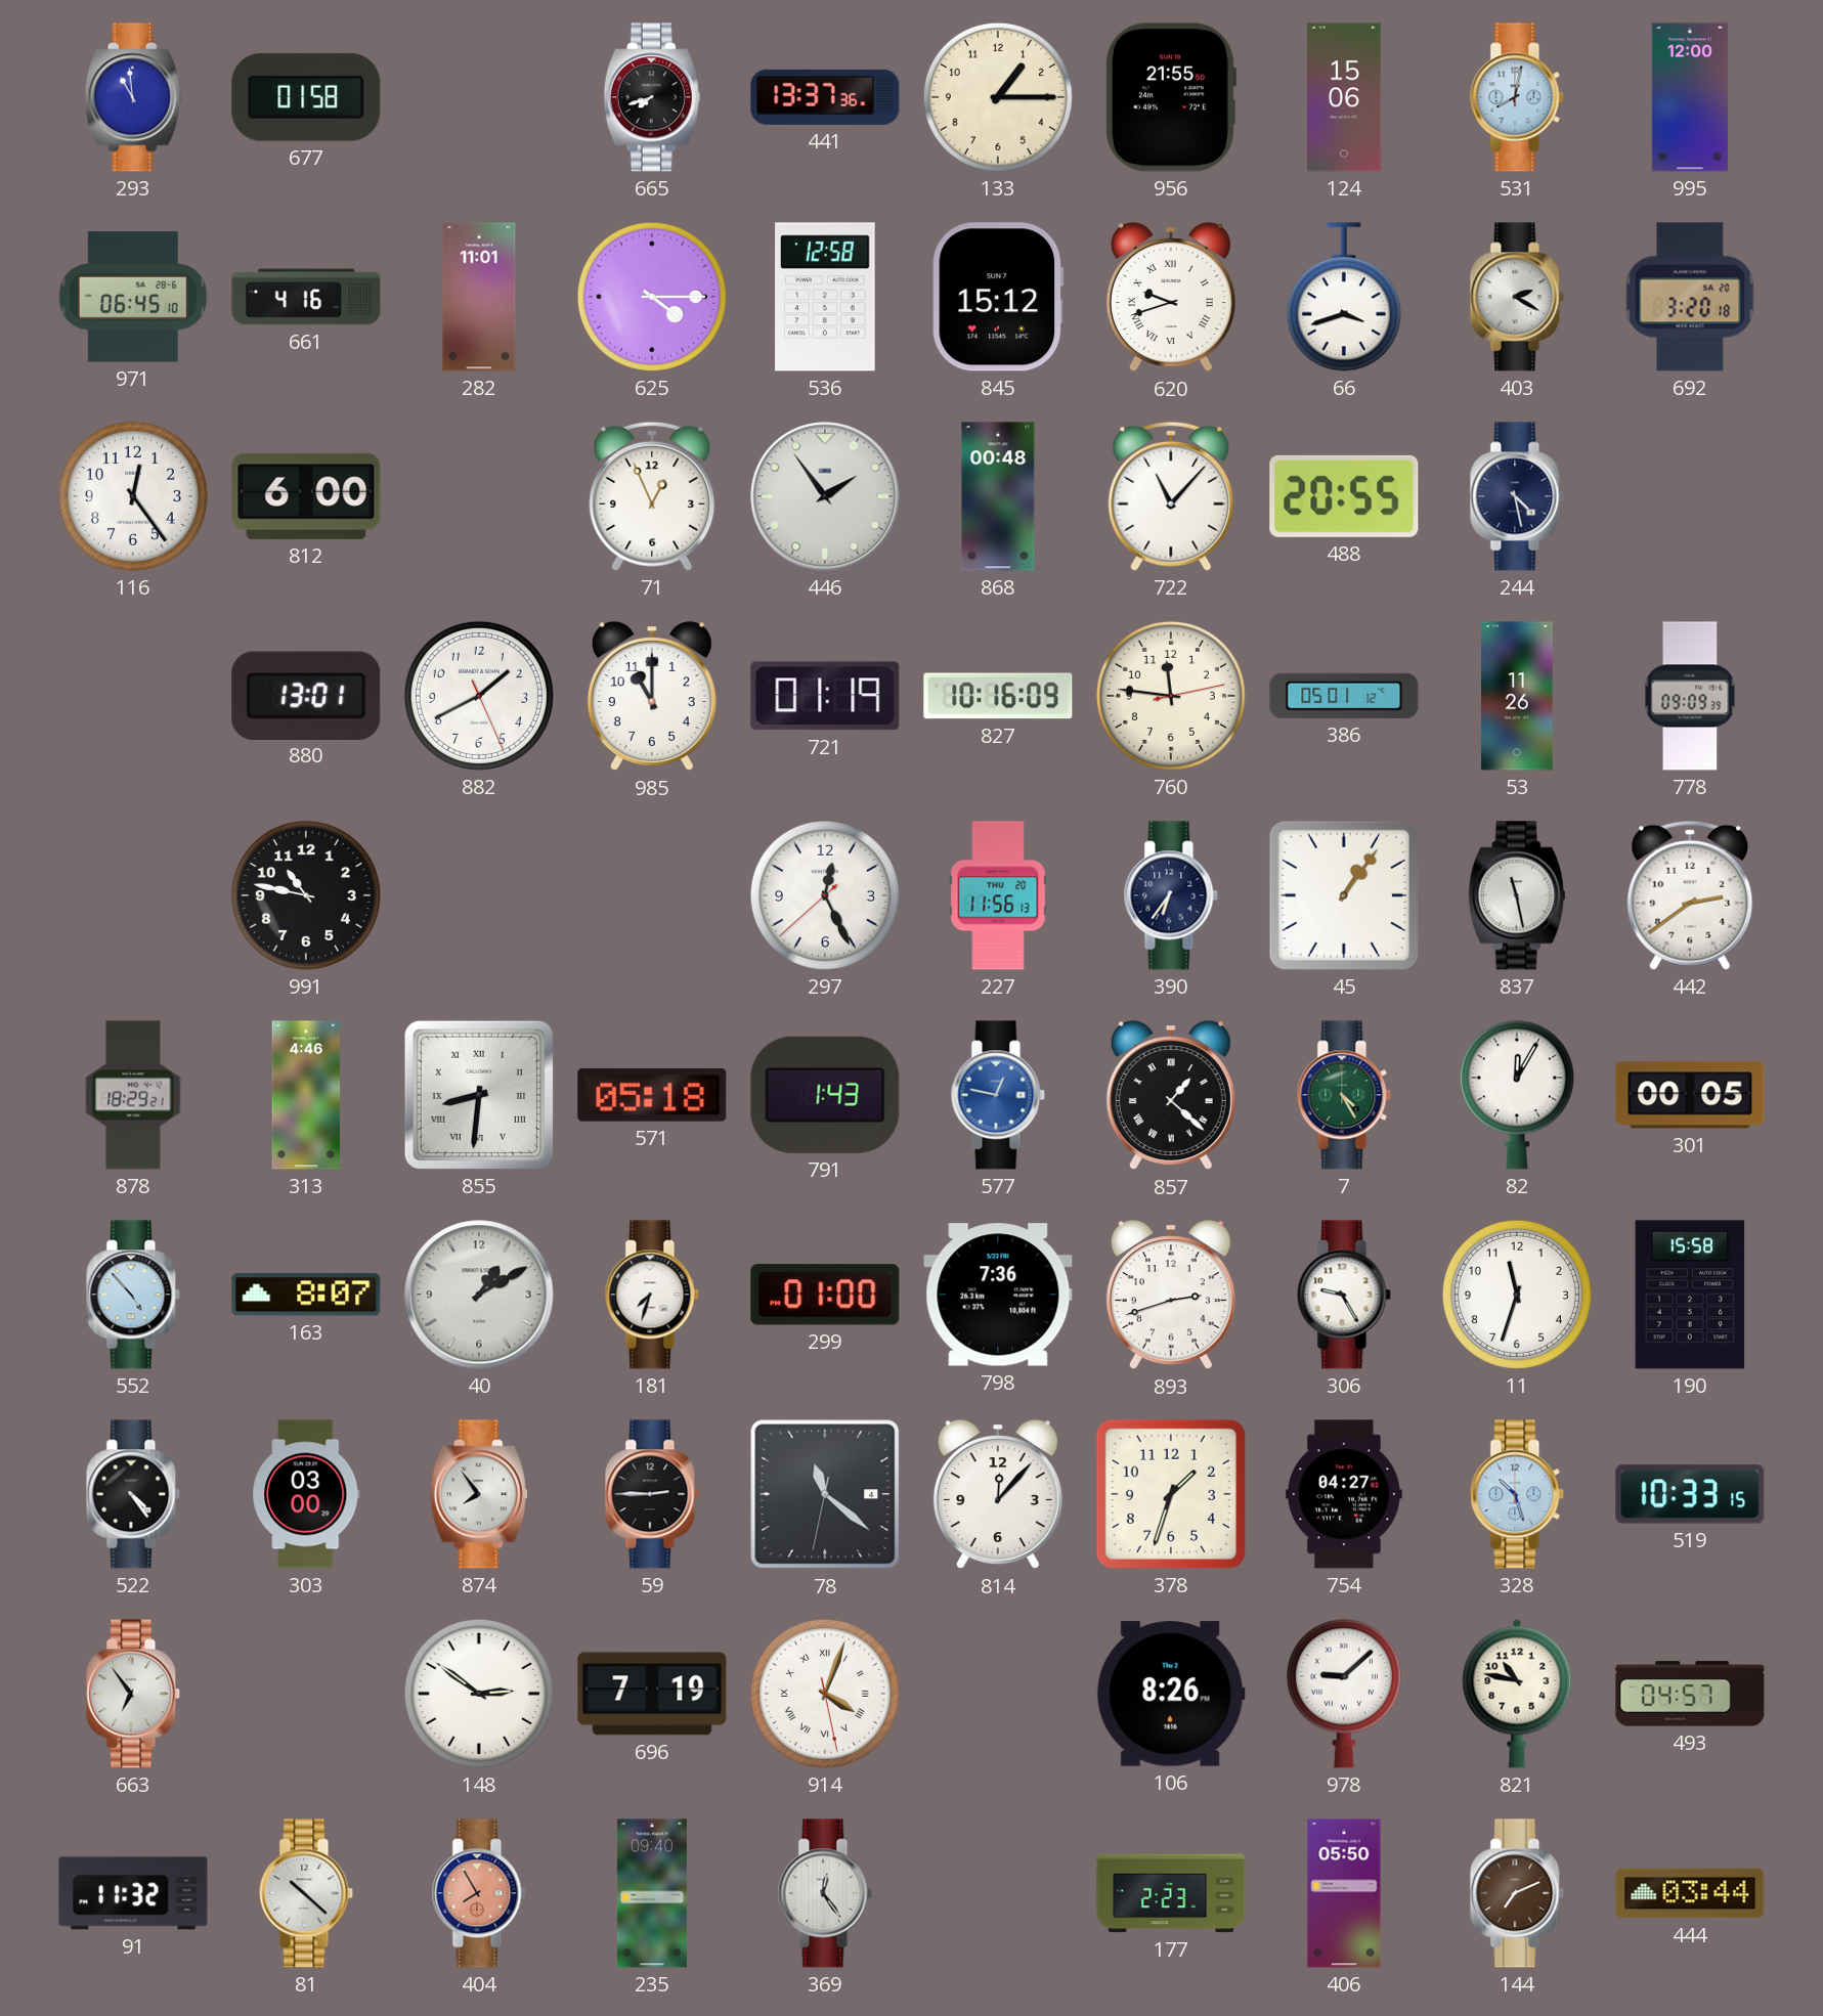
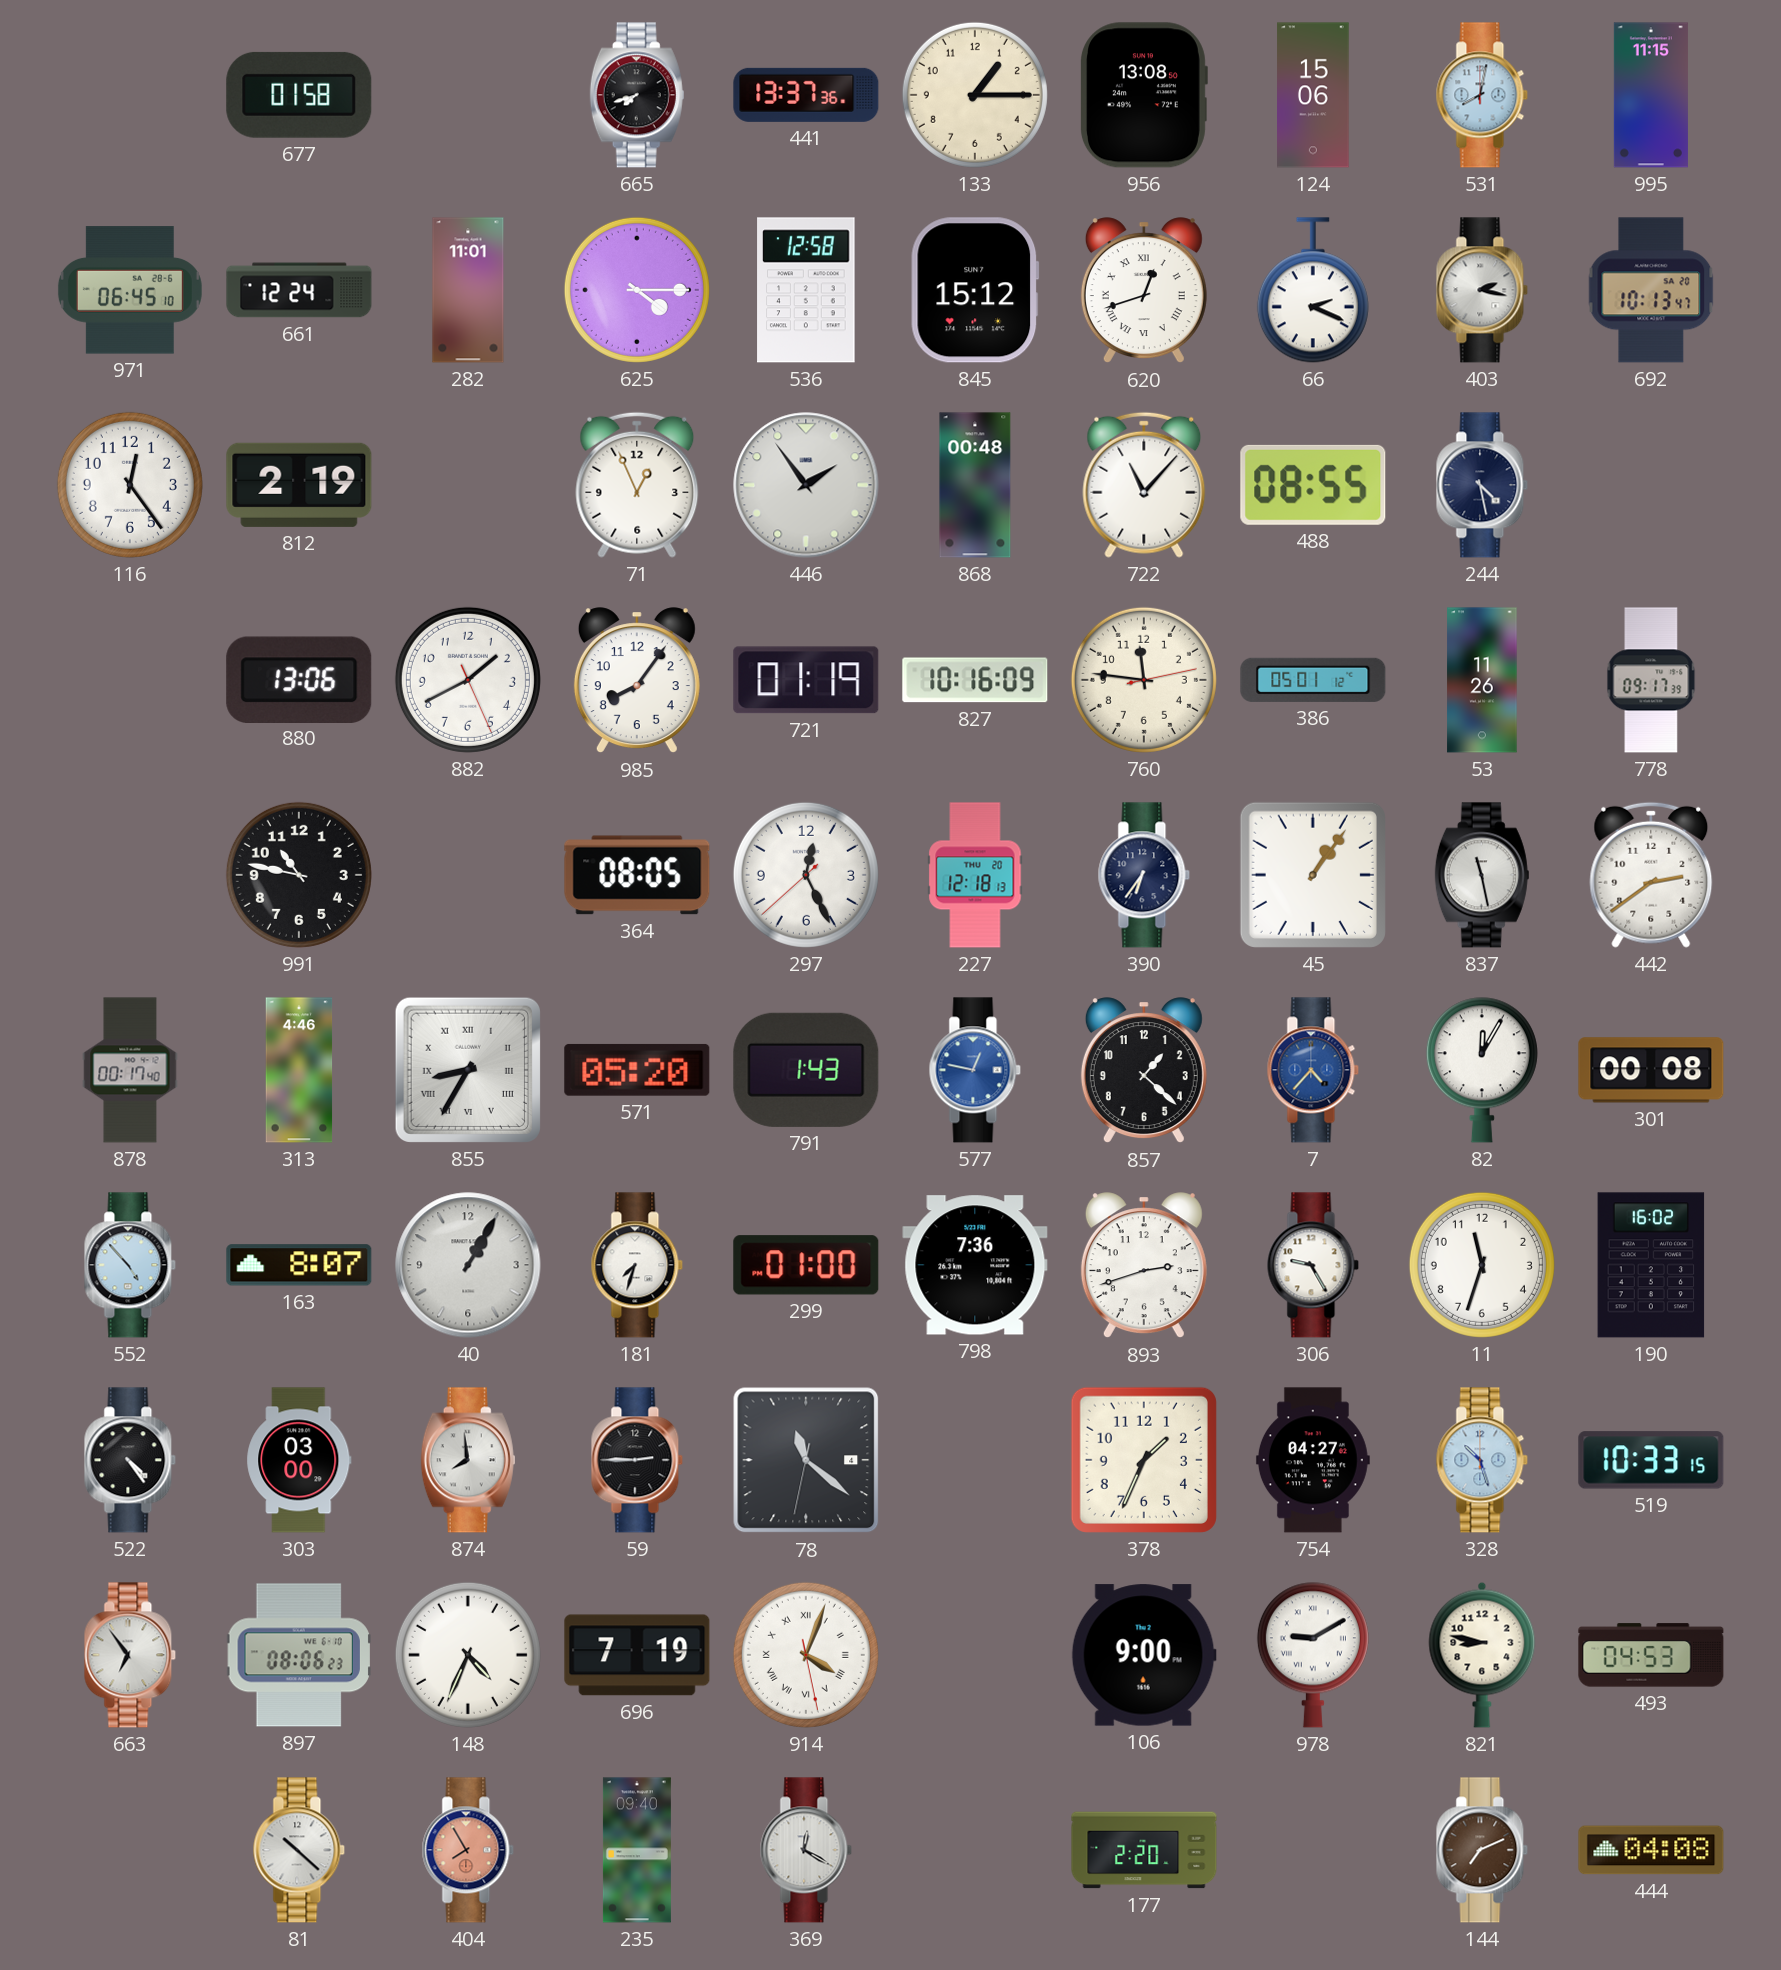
293: 10:59 -> none (133, 97)
956: 21:55 -> 13:08 (1143, 95)
995: 12:00 -> 11:15 (1651, 95)
661: 4:16 -> 12:24 (299, 290)
620: 9:42 -> 12:42 (1144, 291)
66: 3:42 -> 2:19 (1313, 290)
403: 2:20 -> 2:17 (1482, 290)
692: 3:20 -> 10:13 (1651, 290)
812: 6:00 -> 2:19 (299, 485)
488: 20:55 -> 08:55 (1313, 485)
880: 13:01 -> 13:06 (299, 679)
985: 11:00 -> 8:06 (637, 681)
778: 09:09 -> 09:17 (1651, 680)
364: none -> 08:05 (637, 875)
227: 11:56 -> 12:18 (975, 875)
878: 18:29 -> 00:17 (130, 1070)
855: 8:31 -> 8:35 (468, 1070)
571: 05:18 -> 05:20 (637, 1070)
857 numerals: Roman -> Arabic (1144, 1071)
7: 4:25 -> 4:37 (1313, 1070)
7 dial: green -> blue (1313, 1070)
301: 00:05 -> 00:08 (1651, 1070)
40: 1:10 -> 1:05 (468, 1265)
190: 15:58 -> 16:02 (1651, 1265)
874: 7:54 -> 7:59 (468, 1460)
814: 12:07 -> none (998, 1495)
378: 1:33 -> 1:34 (1144, 1460)
897: none -> 08:06 (299, 1655)
148: 2:51 -> 4:34 (468, 1655)
106: 8:26 -> 9:00 (1144, 1655)
978: 9:08 -> 9:10 (1313, 1655)
821: 10:47 -> 8:47 (1482, 1655)
493: 04:57 -> 04:53 (1651, 1655)
91: 11:32 -> none (133, 1893)
369: 12:24 -> 12:20 (806, 1850)
177: 2:23 -> 2:20 (1144, 1850)
406: 05:50 -> none (1344, 1893)
444: 03:44 -> 04:08 (1651, 1850)
